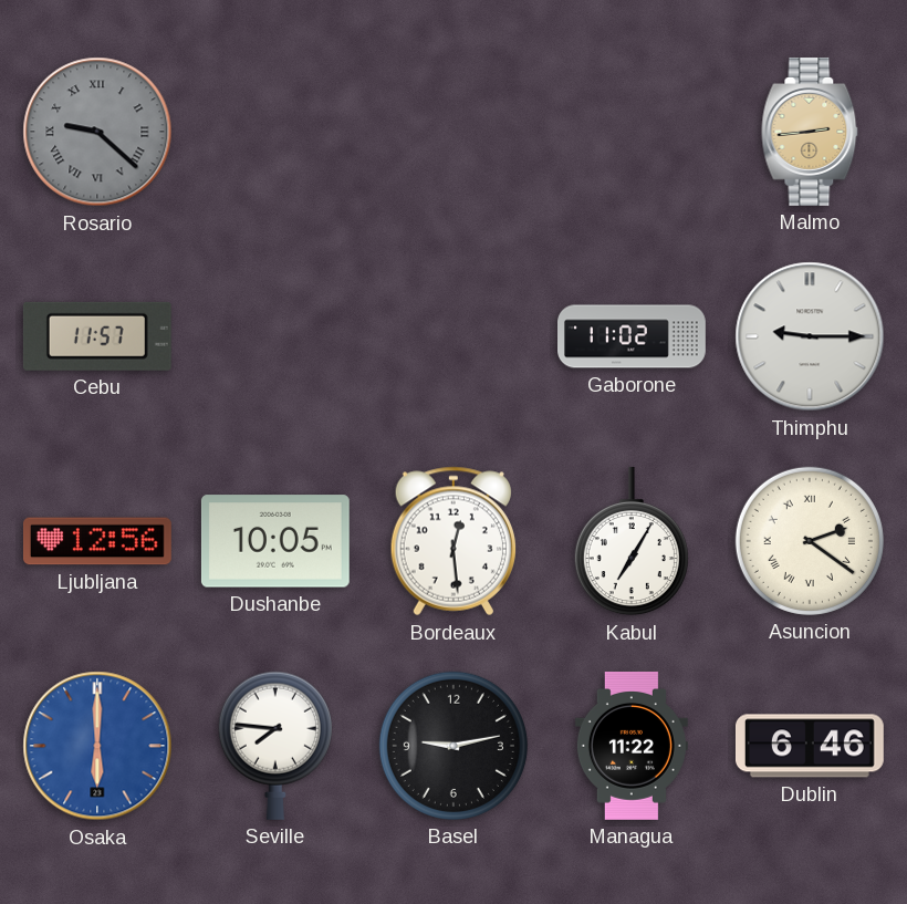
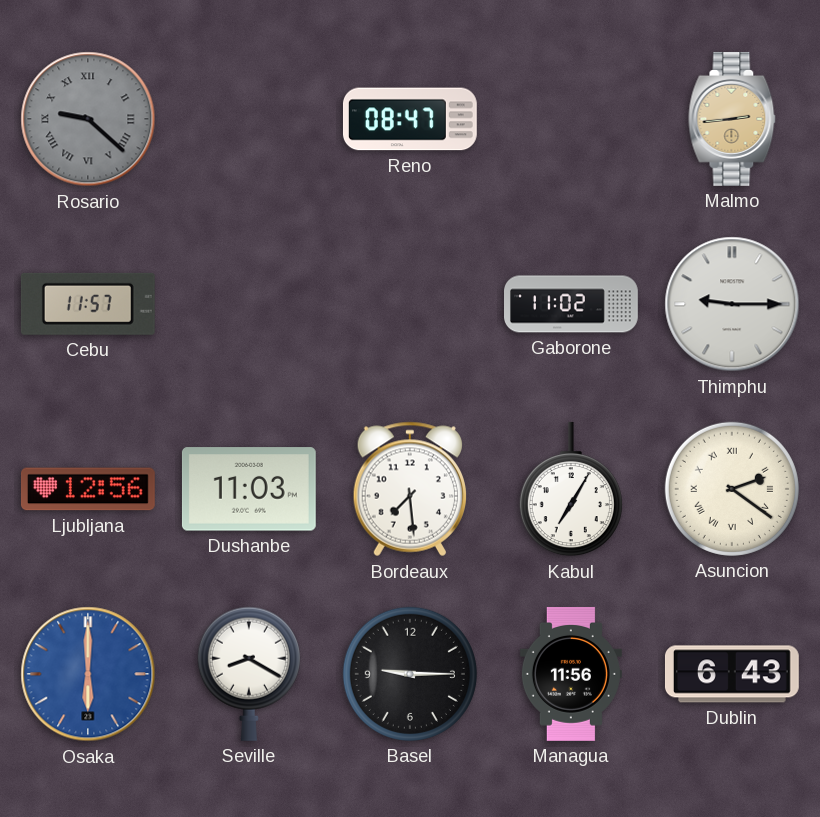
Reno: none -> 08:47 (410, 119)
Dushanbe: 10:05 -> 11:03 (249, 489)
Bordeaux: 12:29 -> 7:29 (410, 489)
Seville: 7:46 -> 8:20 (249, 674)
Basel: 9:13 -> 9:15 (410, 674)
Managua: 11:22 -> 11:56 (571, 674)
Dublin: 6:46 -> 6:43 (732, 674)
